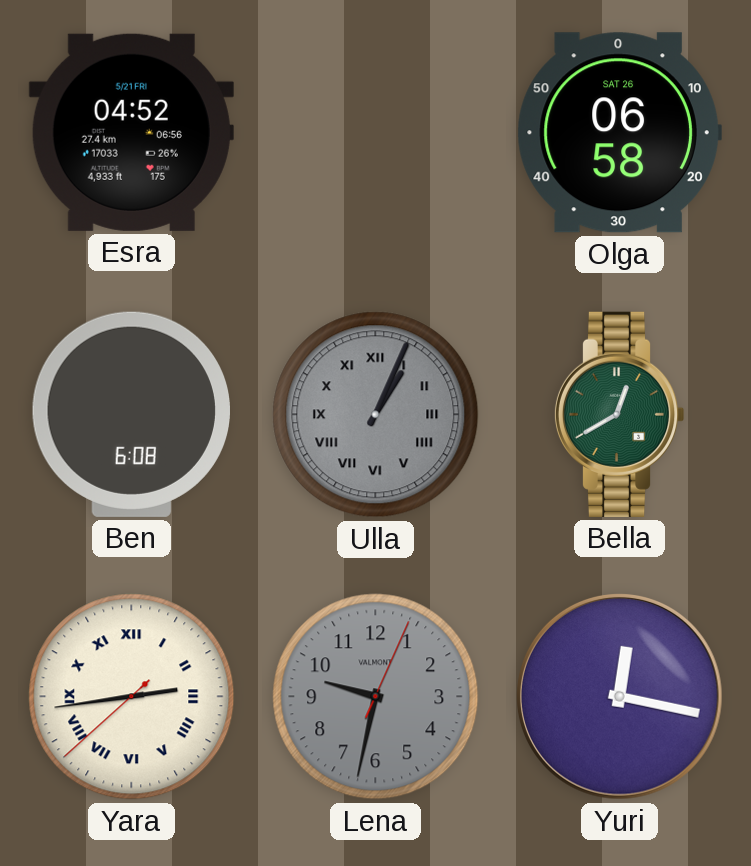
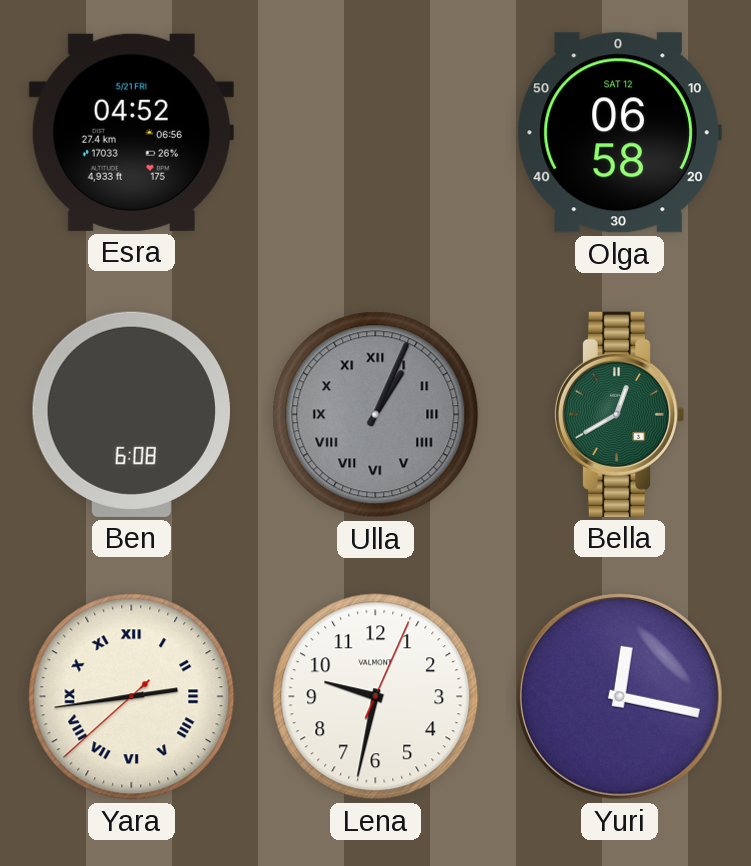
Olga date: SAT 26 -> SAT 12 (619, 133)
Lena dial: grey -> white (376, 697)
